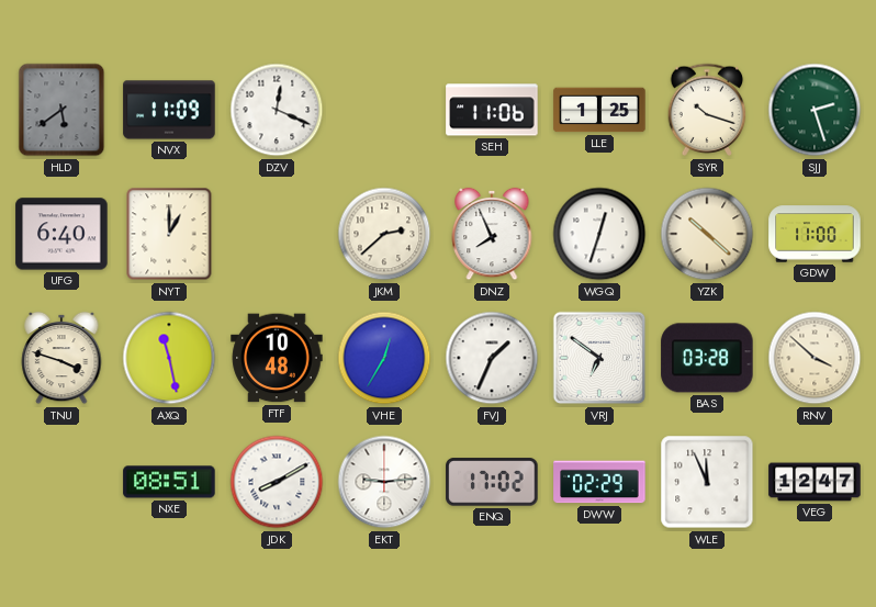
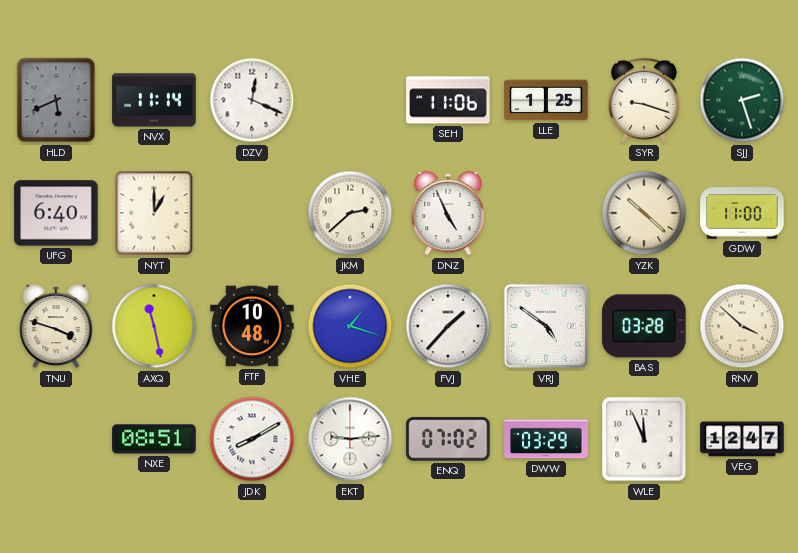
HLD: 5:39 -> 5:41 (56, 100)
NVX: 11:09 -> 11:14 (154, 100)
SYR: 10:18 -> 9:18 (644, 100)
DNZ: 7:56 -> 4:56 (448, 213)
WGQ: 12:33 -> none (599, 234)
VHE: 12:35 -> 1:18 (350, 326)
FVJ: 1:34 -> 1:37 (448, 326)
VRJ: 6:51 -> 4:51 (546, 326)
ENQ: 17:02 -> 07:02 (448, 439)
DWW: 02:29 -> 03:29 (546, 439)
